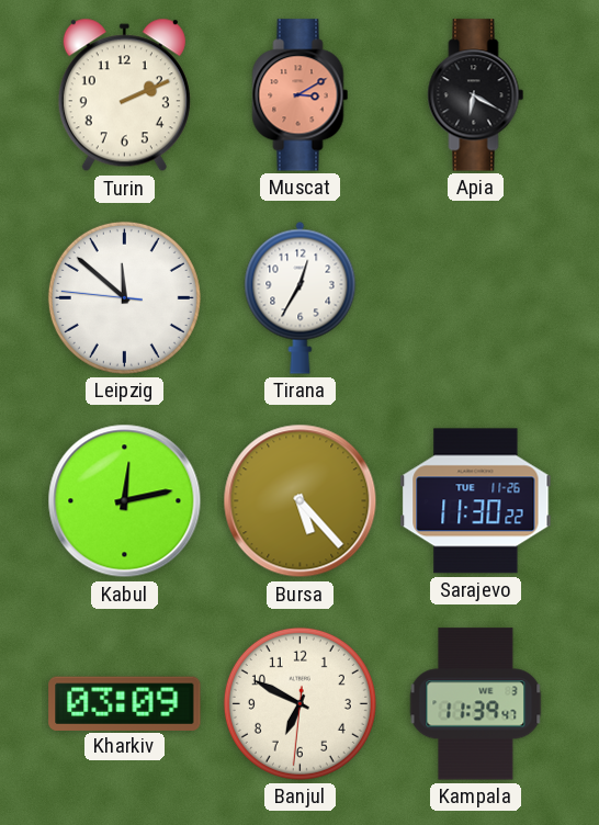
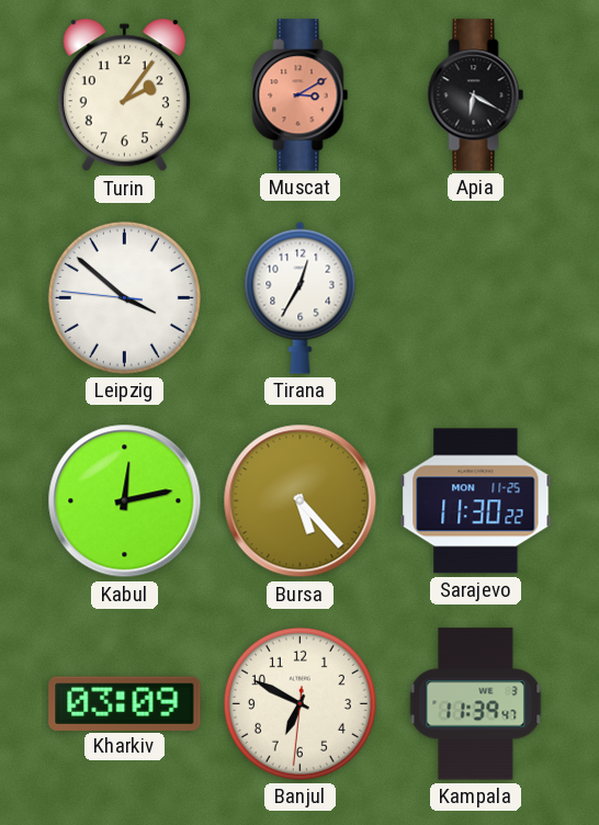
Turin: 2:11 -> 2:06 (124, 95)
Leipzig: 11:51 -> 3:51 (124, 297)
Sarajevo date: TUE 11-26 -> MON 11-25 (476, 501)
